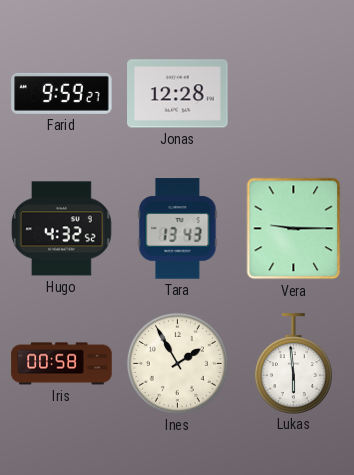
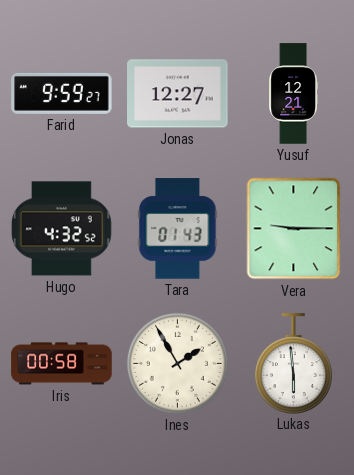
Jonas: 12:28 -> 12:27 (178, 94)
Yusuf: none -> 12:21 (293, 94)
Tara: 13:43 -> 01:43 (178, 229)
